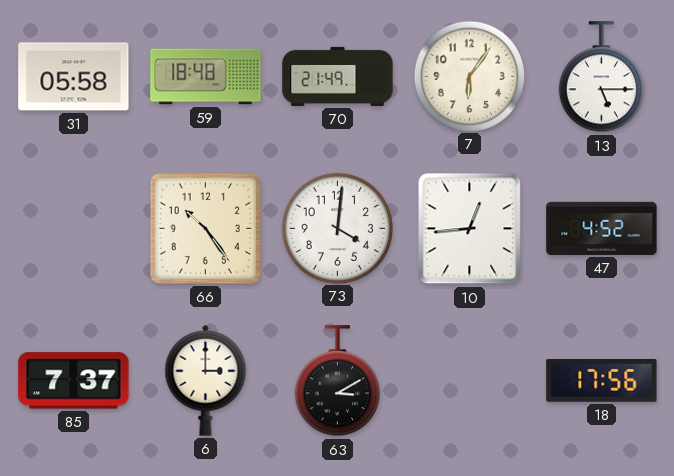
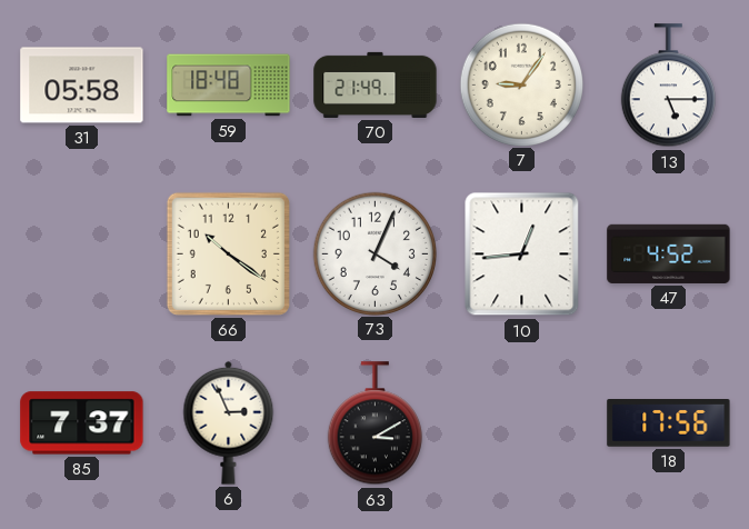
7: 6:06 -> 9:06 (521, 84)
66: 10:24 -> 10:21 (228, 253)
73: 4:01 -> 4:04 (374, 253)
6: 3:00 -> 2:56 (229, 422)
